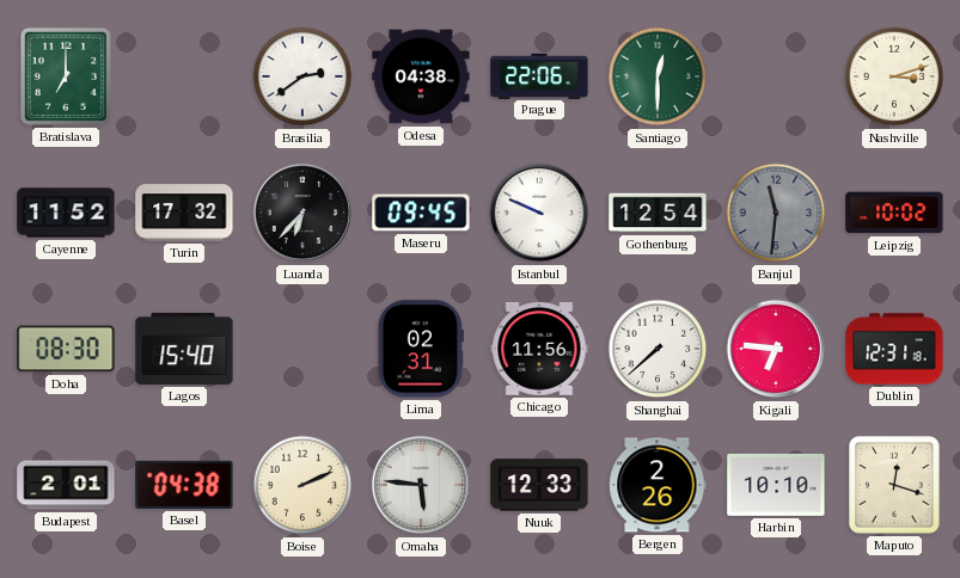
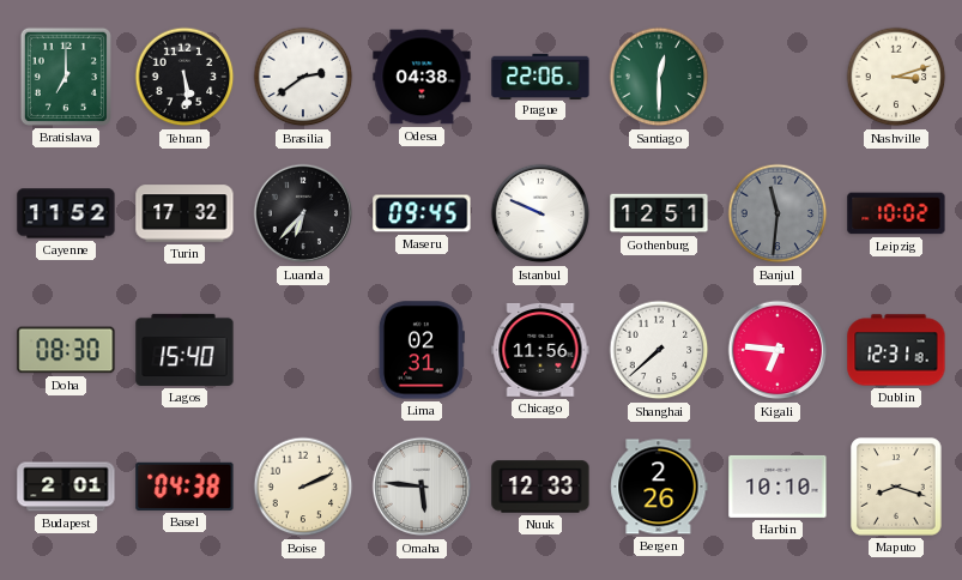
Tehran: none -> 5:29 (184, 77)
Gothenburg: 12:54 -> 12:51 (659, 213)
Maputo: 12:18 -> 8:18 (896, 487)
